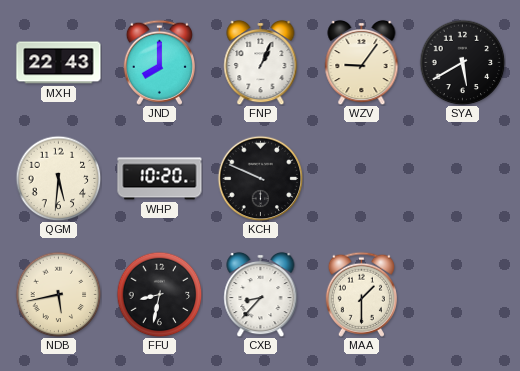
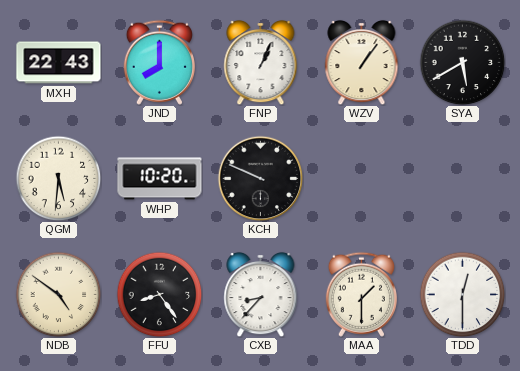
WZV: 9:06 -> 1:06 (362, 62)
NDB: 5:43 -> 4:51 (58, 294)
FFU: 8:32 -> 8:24 (159, 294)
TDD: none -> 12:30 (462, 294)
